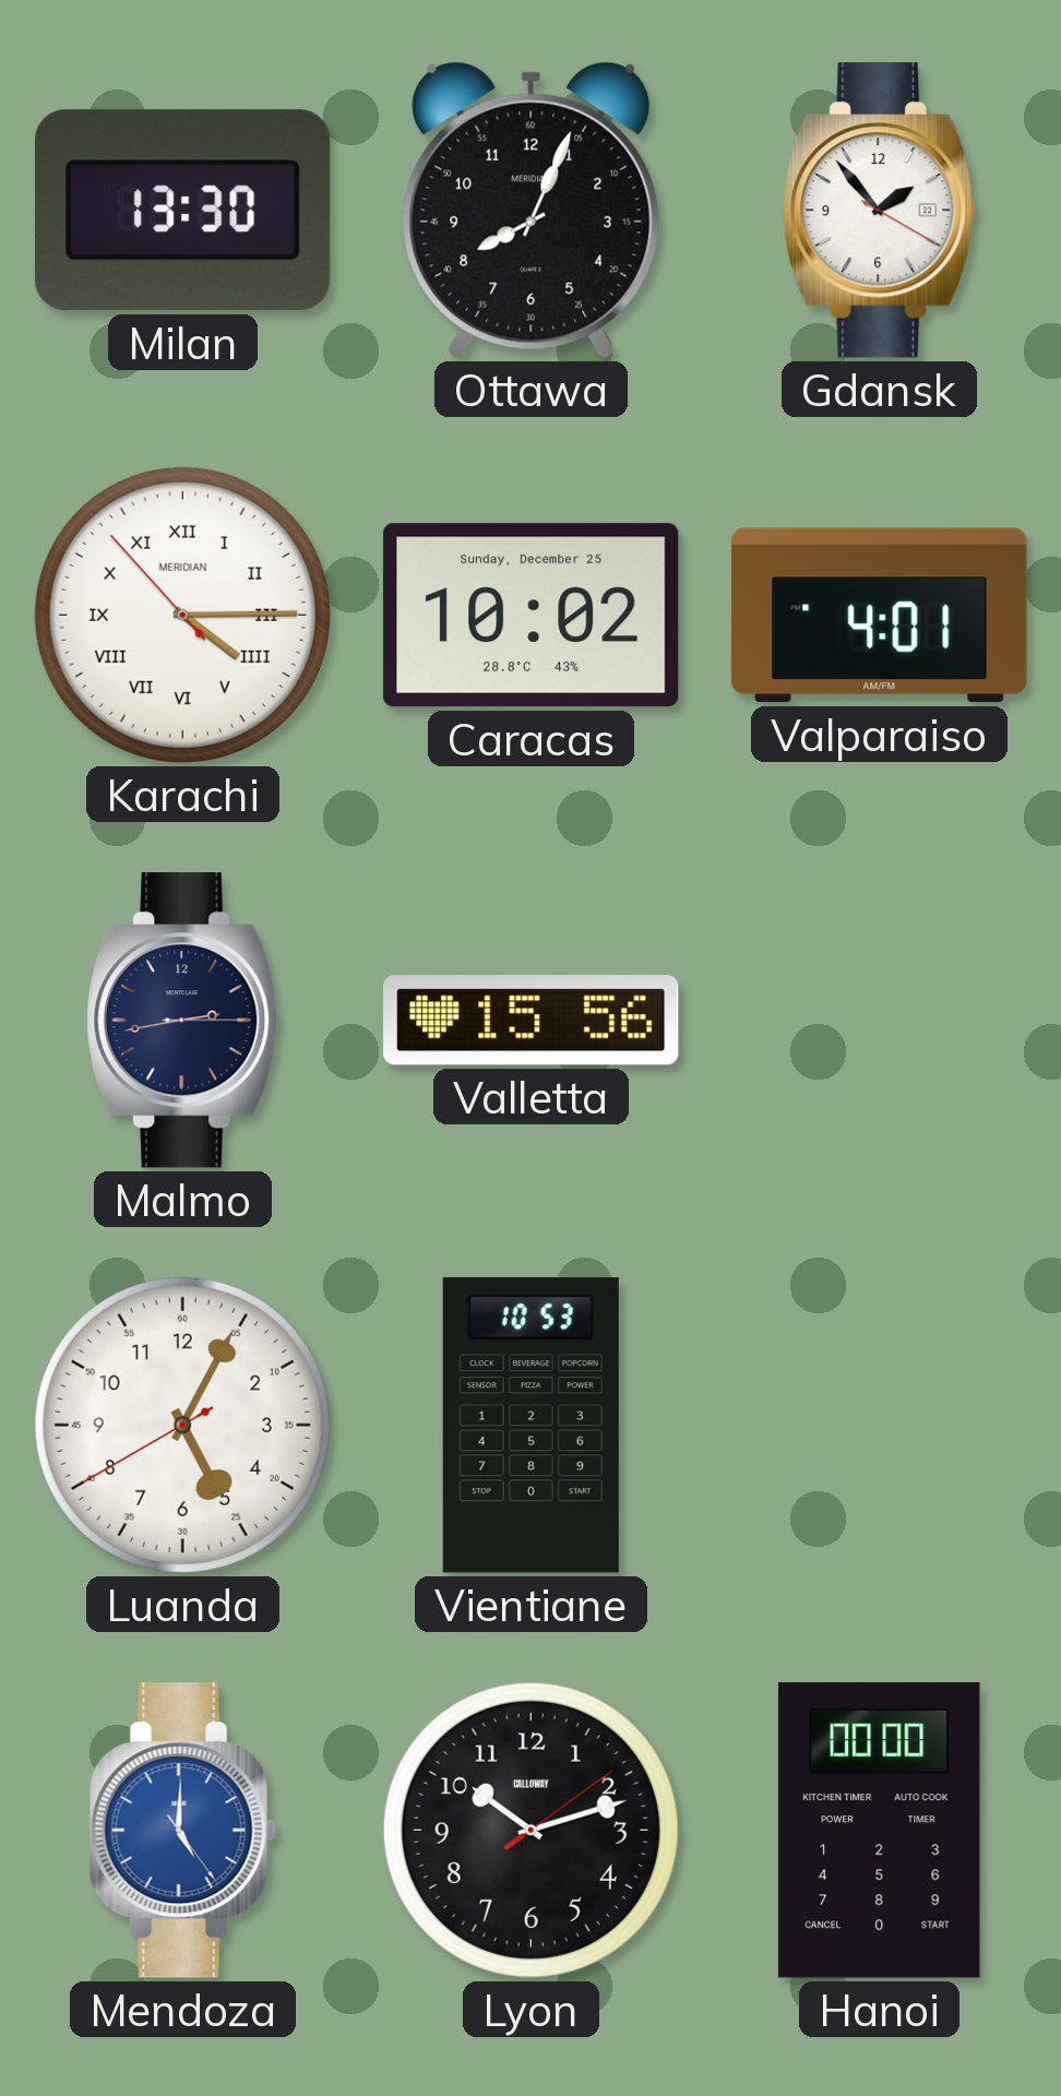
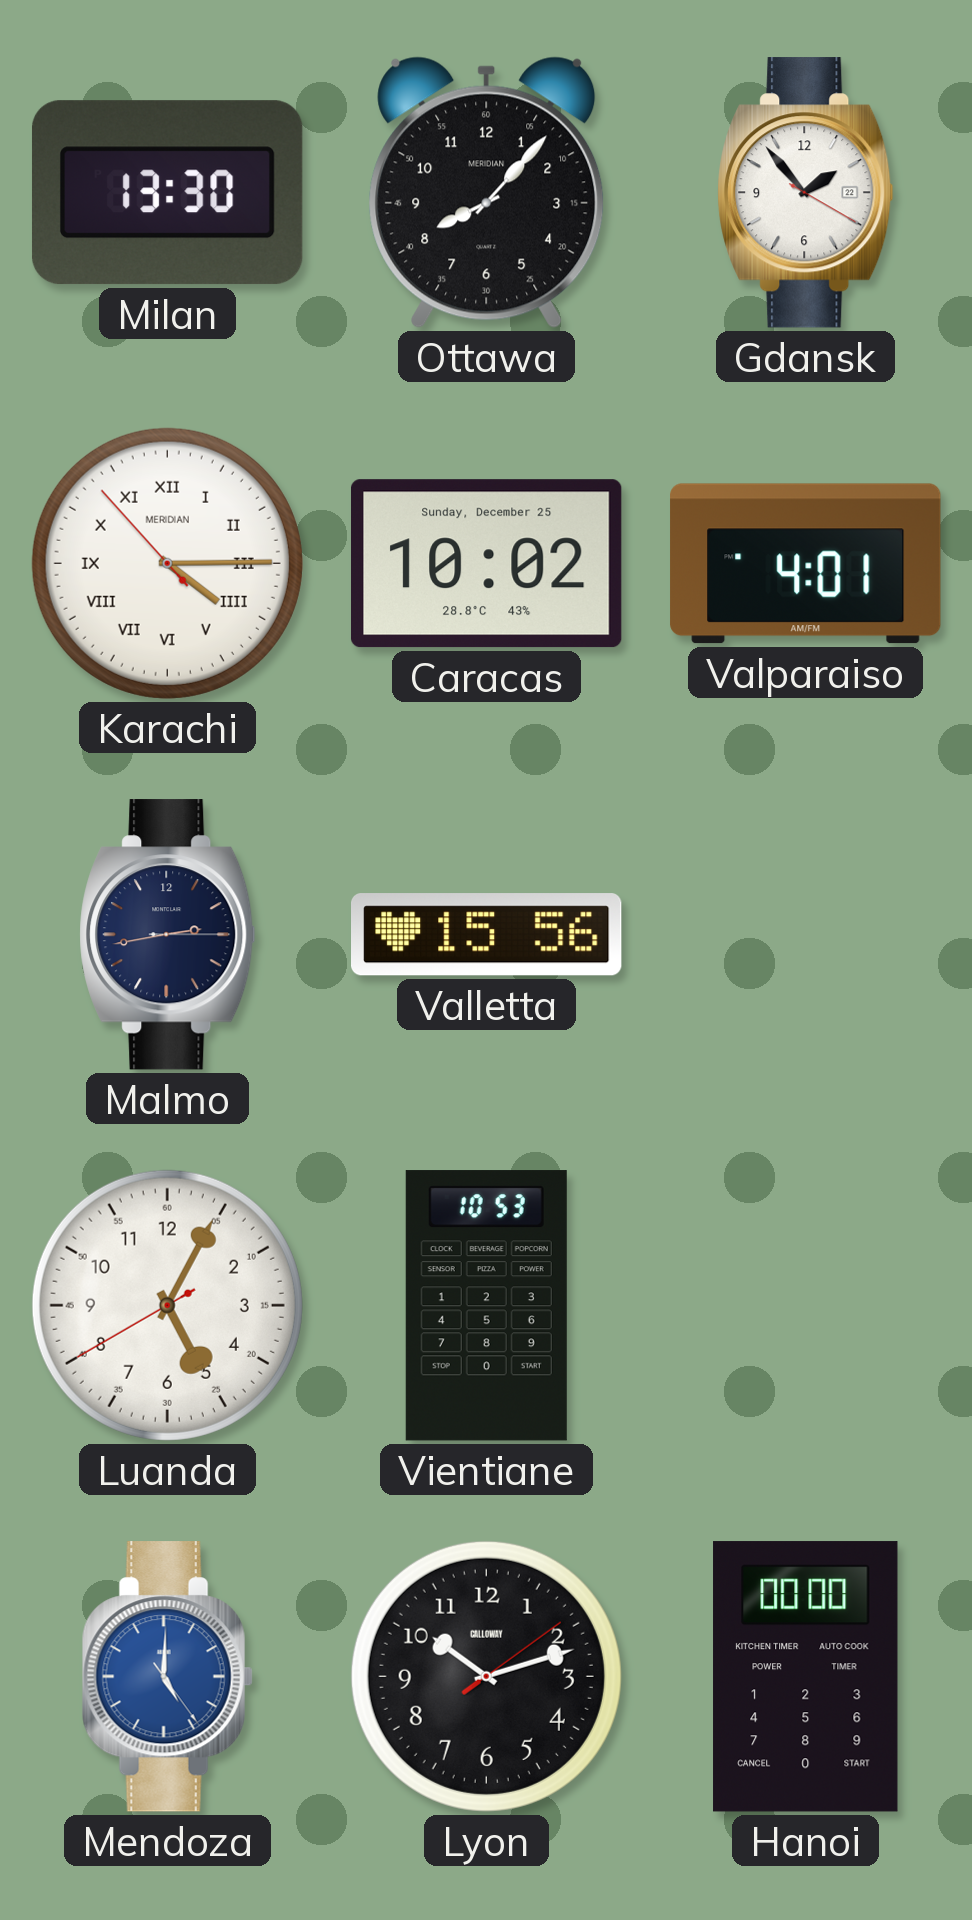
Ottawa: 8:04 -> 8:07 (487, 192)
